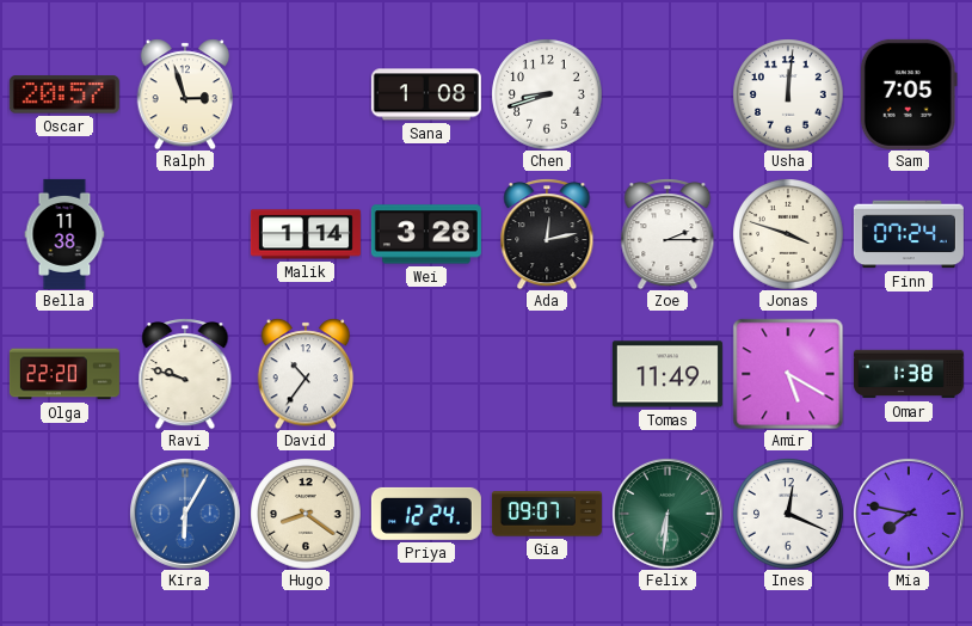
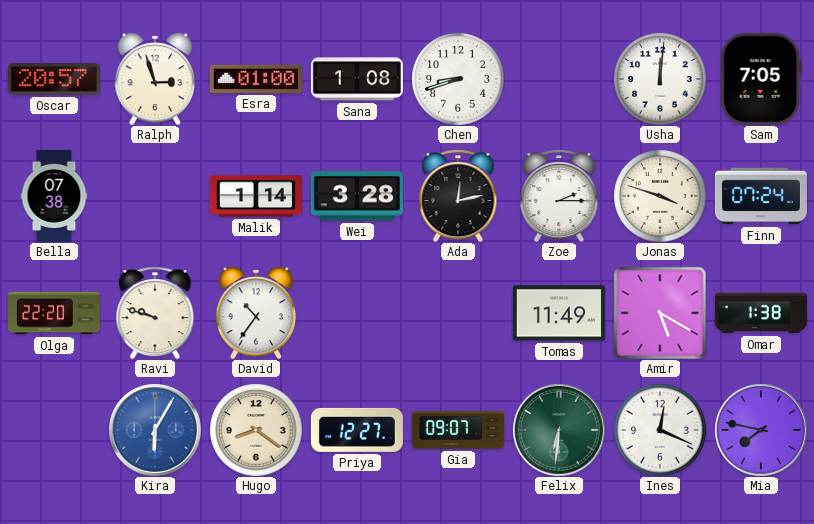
Esra: none -> 01:00 (256, 79)
Bella: 11:38 -> 07:38 (54, 196)
Priya: 12:24 -> 12:27 (357, 430)
